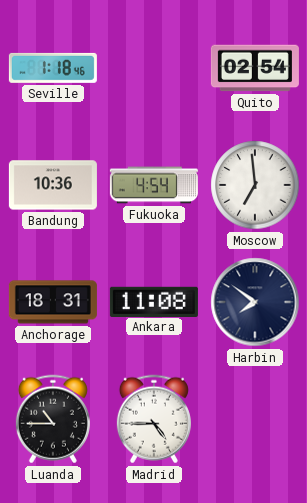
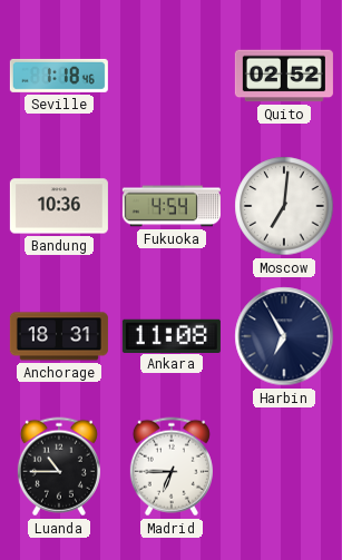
Quito: 02:54 -> 02:52 (284, 76)
Moscow: 6:59 -> 7:01 (284, 206)
Harbin: 7:51 -> 6:55 (284, 336)
Madrid: 4:45 -> 6:45 (172, 466)
